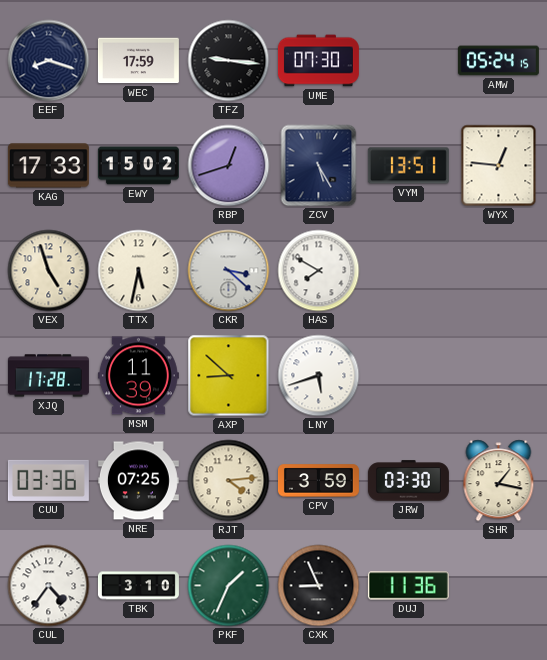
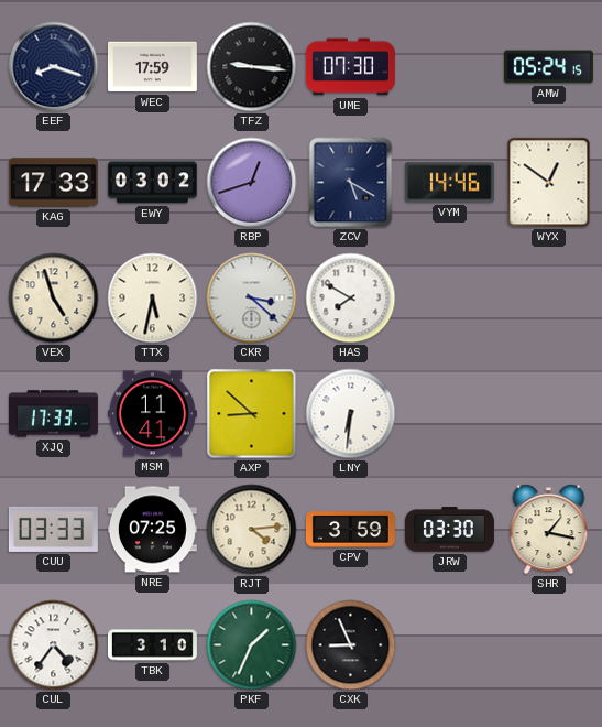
EWY: 15:02 -> 03:02 (152, 183)
ZCV: 5:25 -> 5:20 (351, 183)
VYM: 13:51 -> 14:46 (449, 183)
WYX: 12:46 -> 12:51 (549, 183)
XJQ: 17:28 -> 17:33 (53, 414)
MSM: 11:39 -> 11:41 (152, 414)
LNY: 5:42 -> 6:31 (351, 414)
CUU: 03:36 -> 03:33 (53, 529)
DUJ: 11:36 -> none (408, 586)
